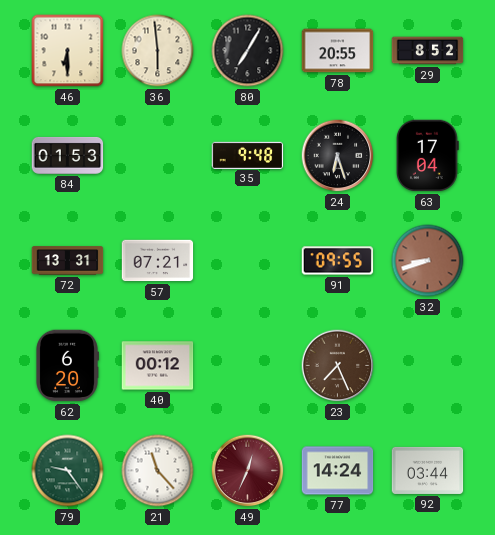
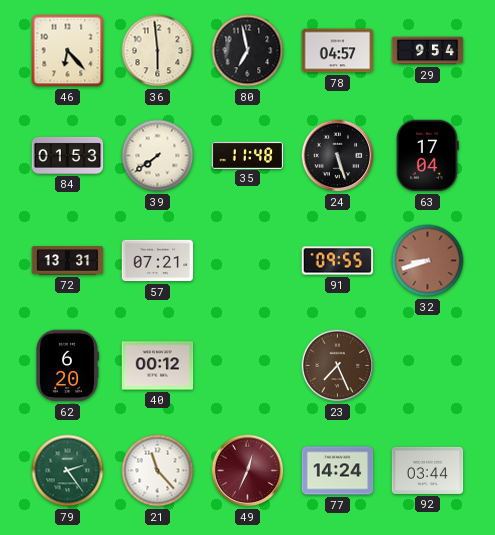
46: 6:30 -> 6:23 (68, 51)
80: 7:05 -> 6:58 (248, 51)
78: 20:55 -> 04:57 (338, 51)
29: 8:52 -> 9:54 (428, 51)
39: none -> 7:39 (158, 156)
35: 9:48 -> 11:48 (248, 155)
24: 6:27 -> 5:27 (338, 156)
79: 9:24 -> 2:24 (68, 471)
